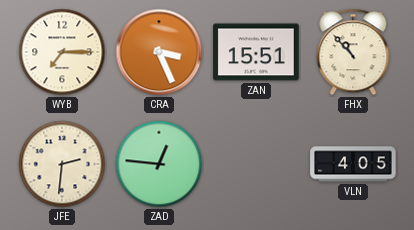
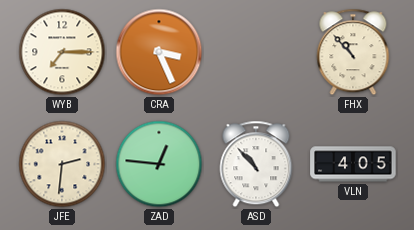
ZAN: 15:51 -> none (256, 52)
ASD: none -> 10:53 (256, 164)
